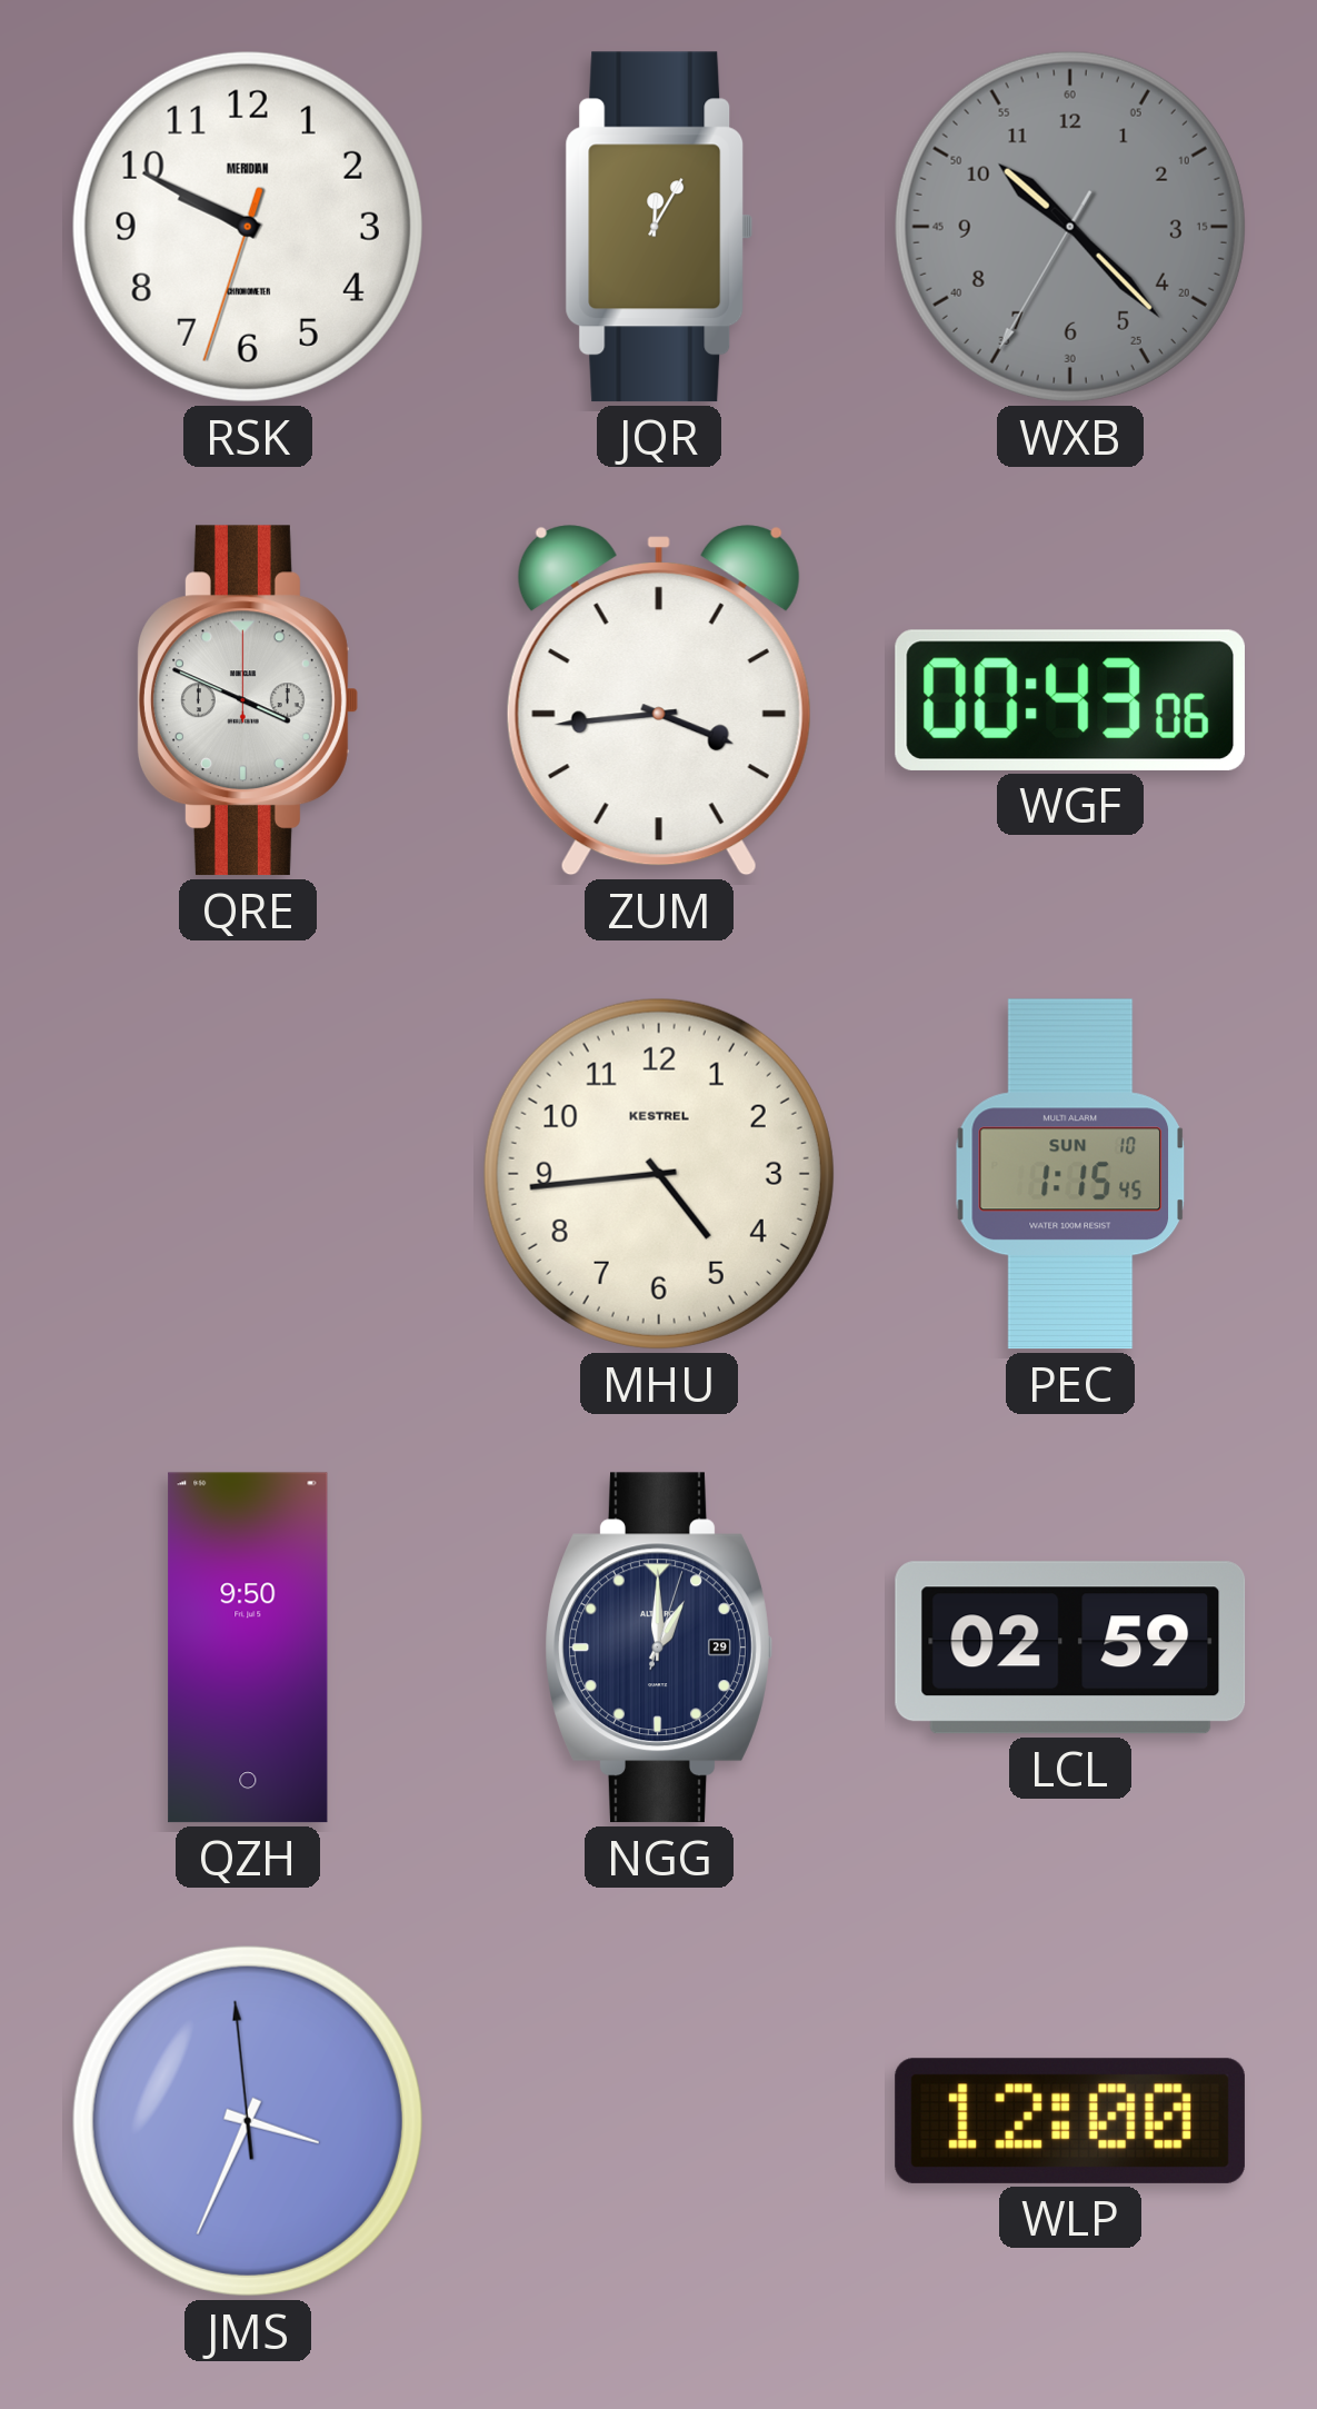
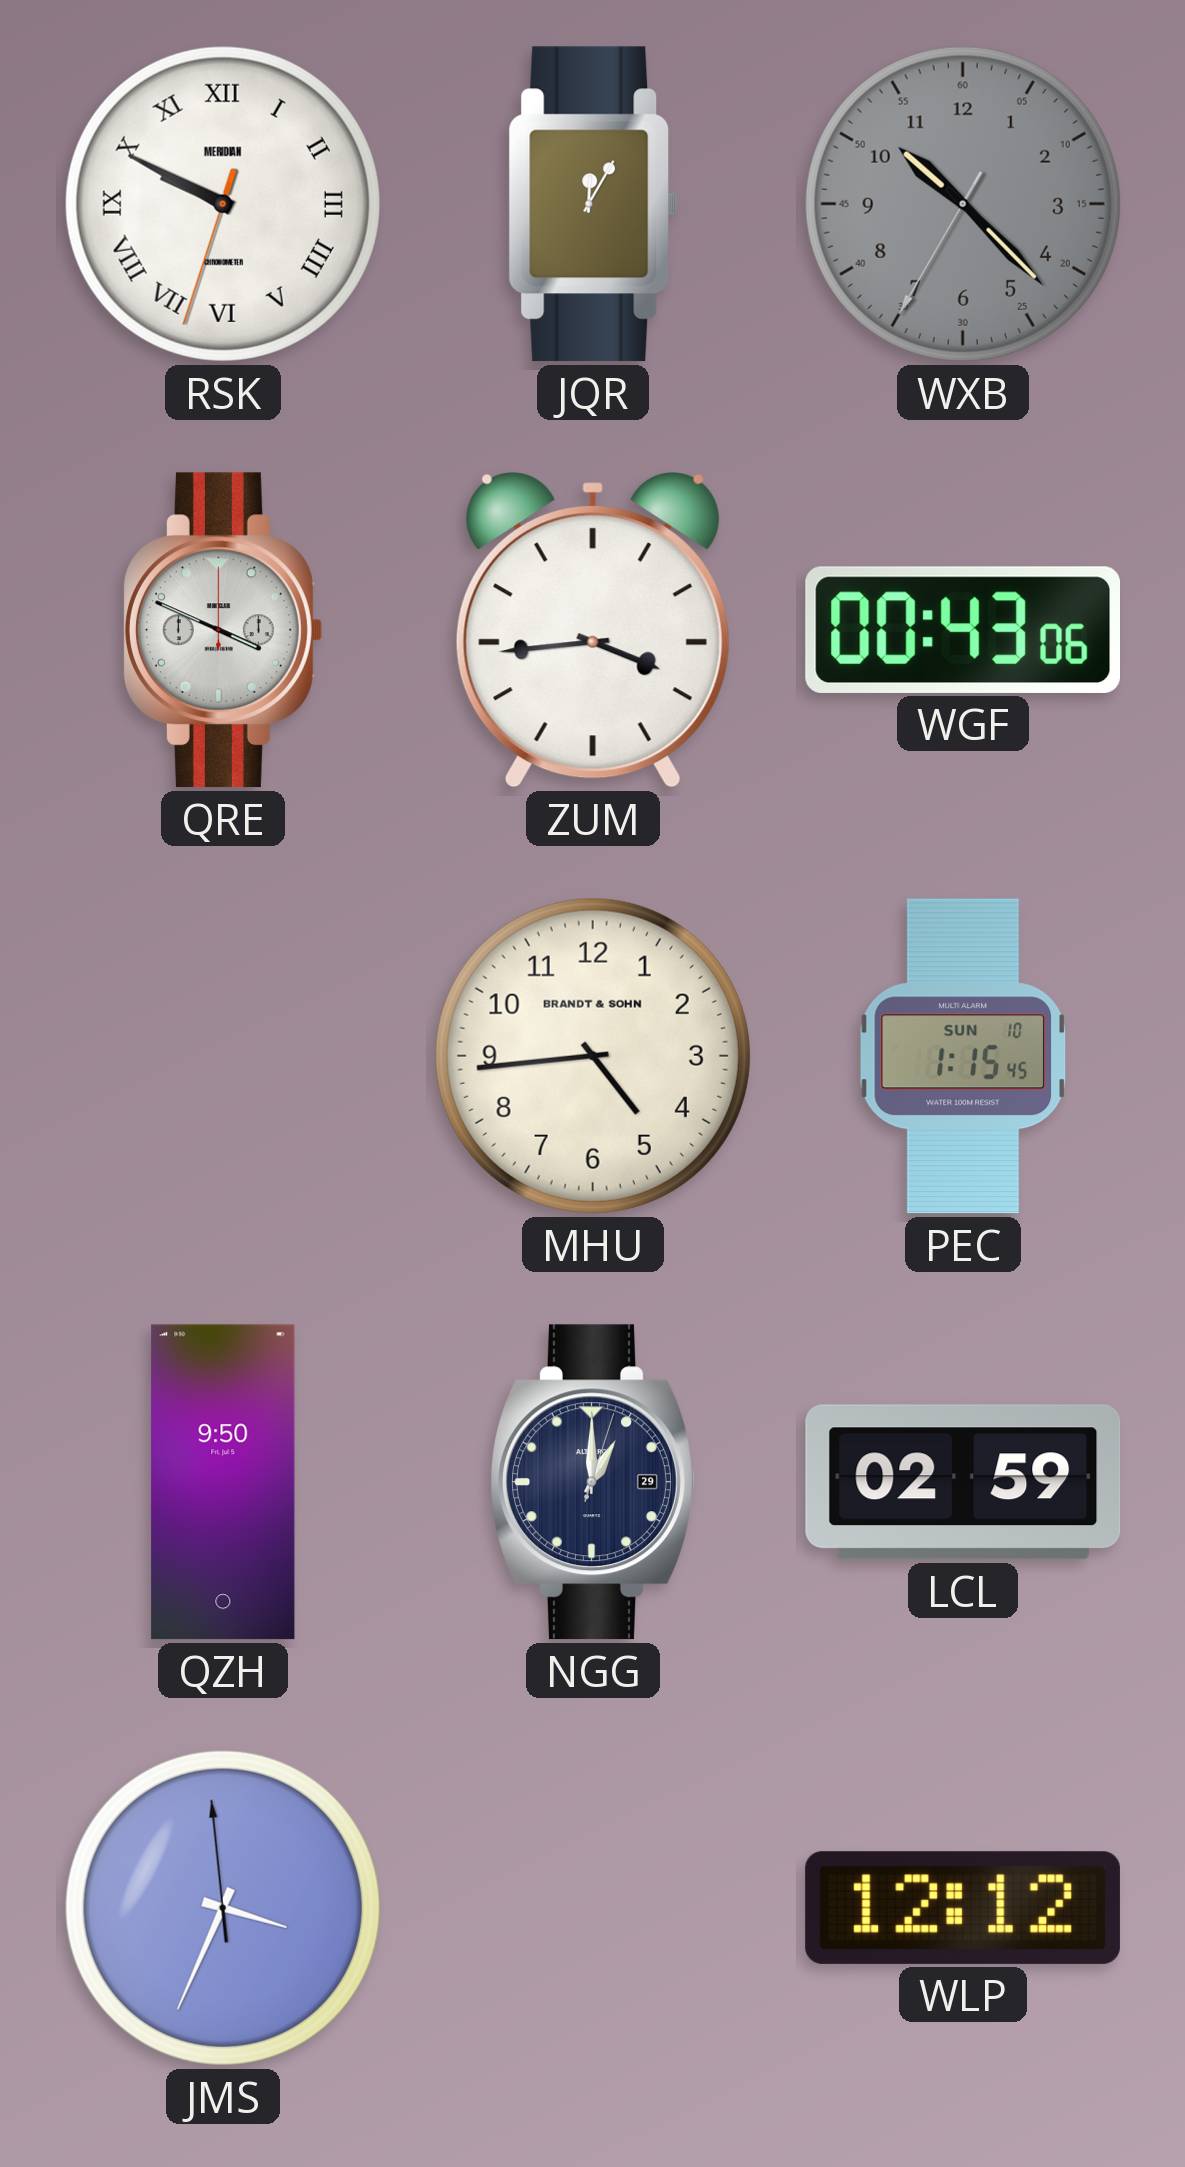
RSK numerals: Arabic -> Roman (223, 204)
MHU brand: KESTREL -> BRANDT & SOHN (593, 1056)
WLP: 12:00 -> 12:12 (963, 1908)
